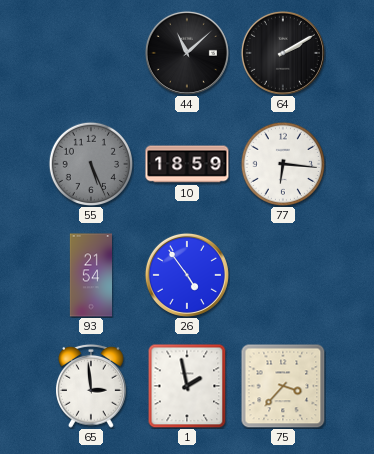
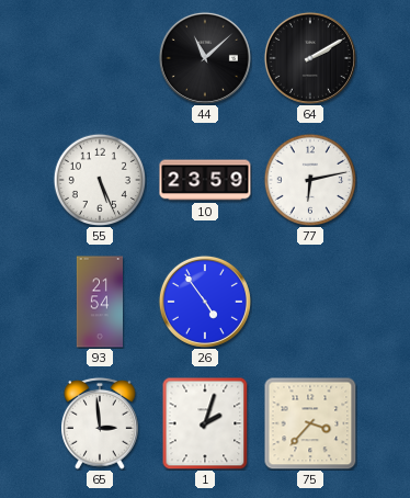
55 dial: grey -> white (99, 179)
10: 18:59 -> 23:59 (205, 180)
77: 6:16 -> 6:13 (309, 179)
1: 1:58 -> 2:03 (205, 423)
